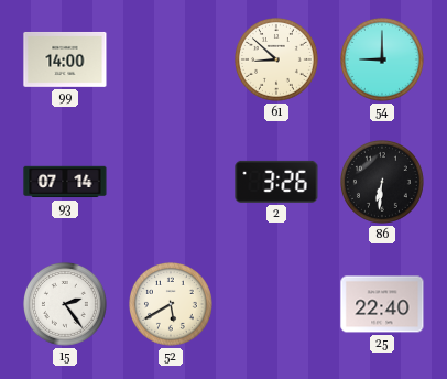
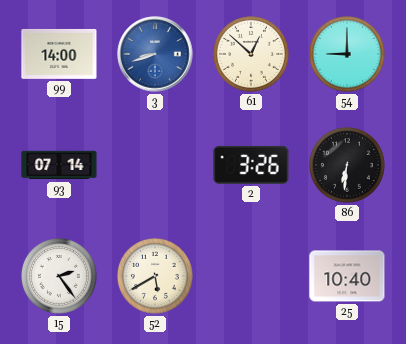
3: none -> 8:42 (155, 54)
61: 8:52 -> 12:52 (252, 55)
25: 22:40 -> 10:40 (347, 276)
